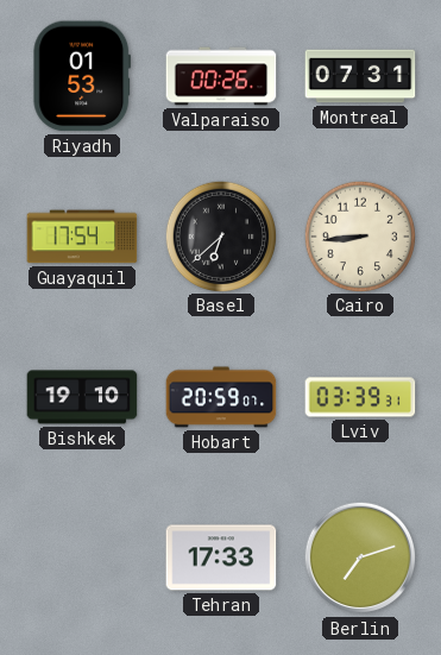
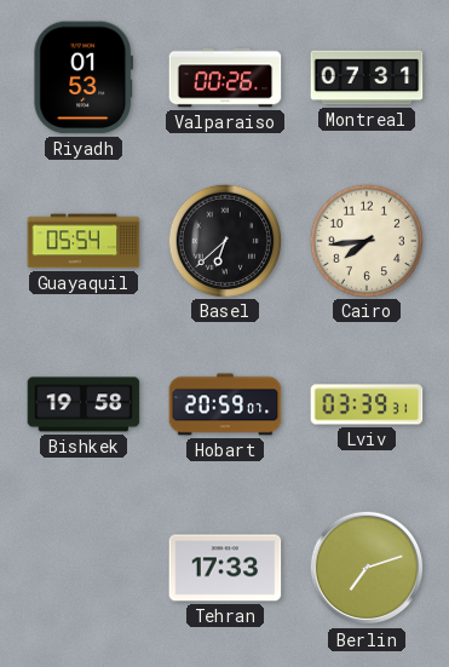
Guayaquil: 17:54 -> 05:54 (84, 241)
Cairo: 8:44 -> 7:44 (365, 240)
Bishkek: 19:10 -> 19:58 (84, 404)
